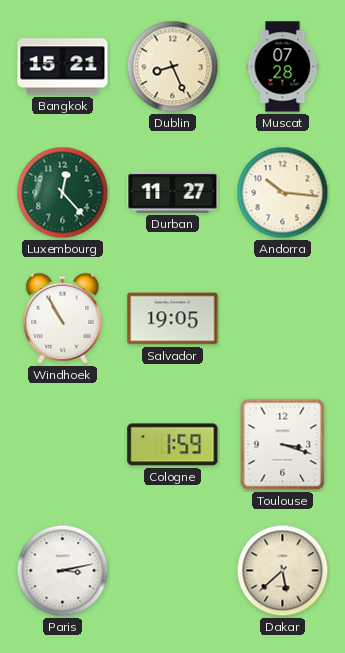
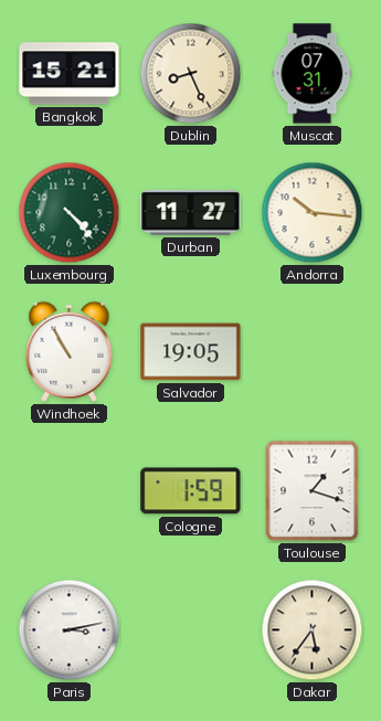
Muscat: 07:28 -> 07:31 (313, 74)
Luxembourg: 12:23 -> 4:23 (70, 213)
Toulouse: 3:18 -> 1:18 (313, 491)
Dakar: 5:38 -> 5:36 (313, 630)
